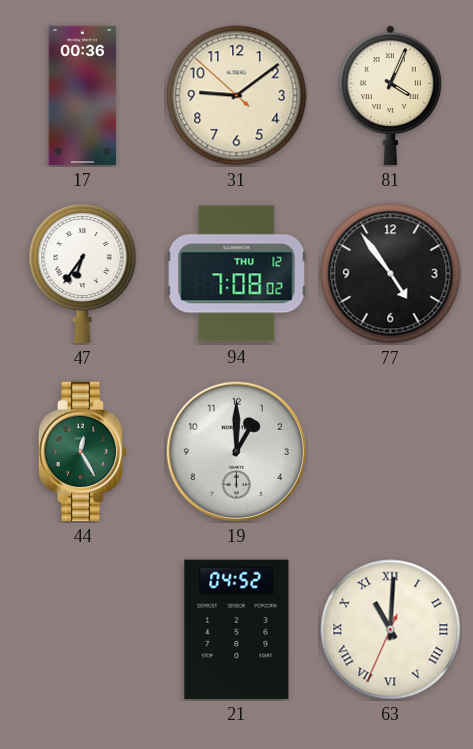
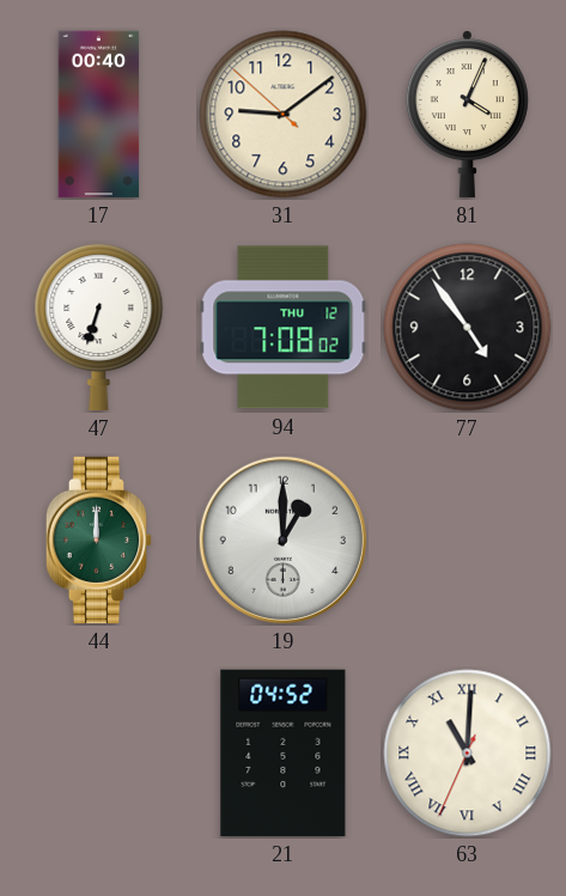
17: 00:36 -> 00:40 (99, 115)
47: 6:36 -> 6:33 (99, 328)
44: 12:25 -> 12:00 (99, 541)
